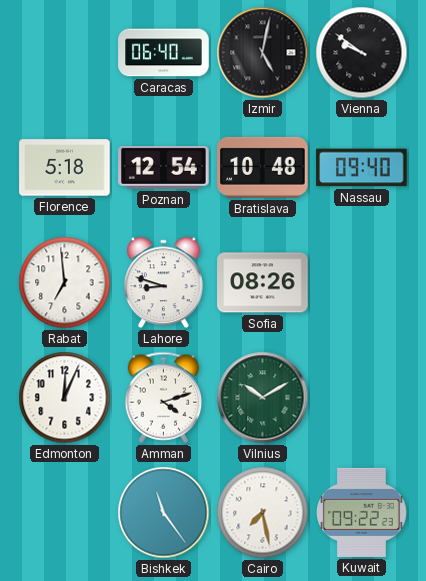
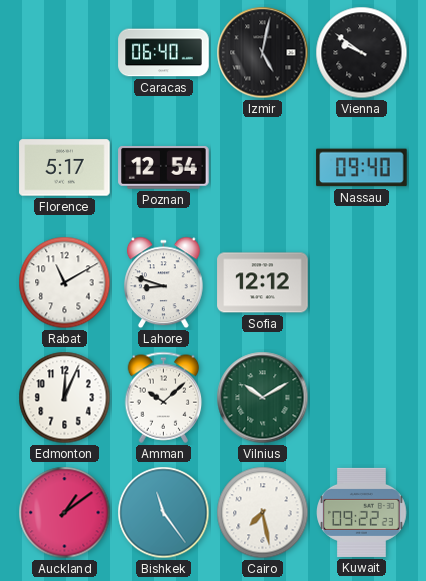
Florence: 5:18 -> 5:17 (65, 168)
Bratislava: 10:48 -> none (263, 167)
Rabat: 6:59 -> 11:10 (65, 283)
Sofia: 08:26 -> 12:12 (263, 283)
Amman: 4:12 -> 10:08 (164, 397)
Auckland: none -> 1:09 (65, 513)
